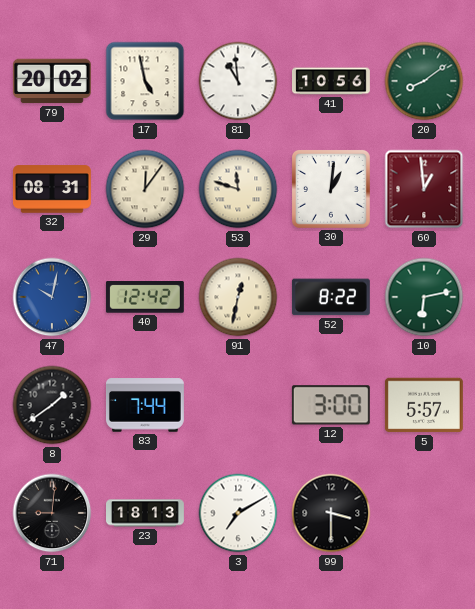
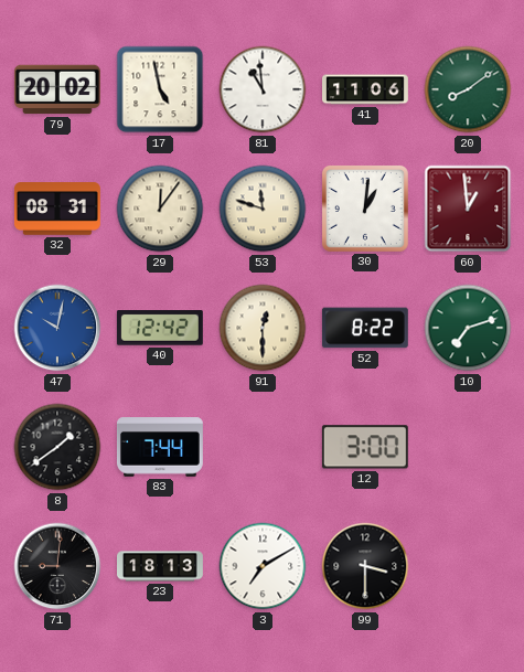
41: 10:56 -> 11:06 (366, 89)
91: 12:32 -> 12:30 (263, 328)
10: 6:13 -> 7:12 (468, 328)
5: 5:57 -> none (424, 405)
